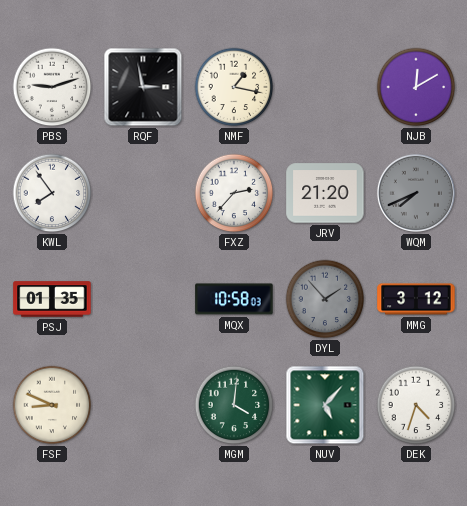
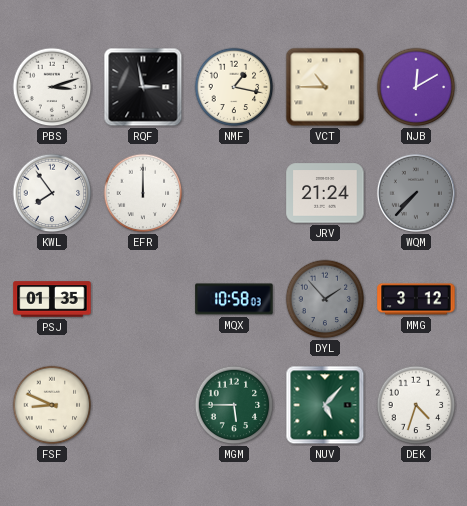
PBS: 9:12 -> 3:12 (52, 87)
VCT: none -> 10:45 (325, 87)
EFR: none -> 12:00 (143, 193)
FXZ: 2:37 -> none (234, 193)
JRV: 21:20 -> 21:24 (325, 193)
WQM: 7:41 -> 7:37 (416, 193)
MGM: 4:01 -> 5:45 (234, 405)
